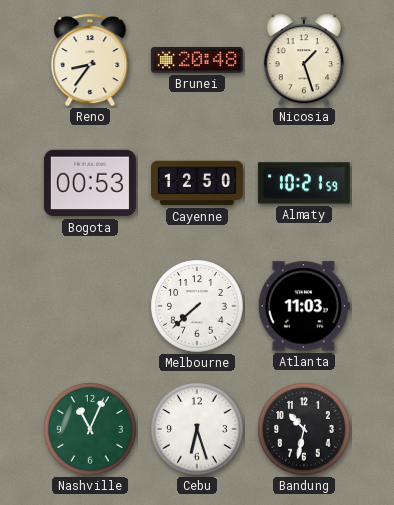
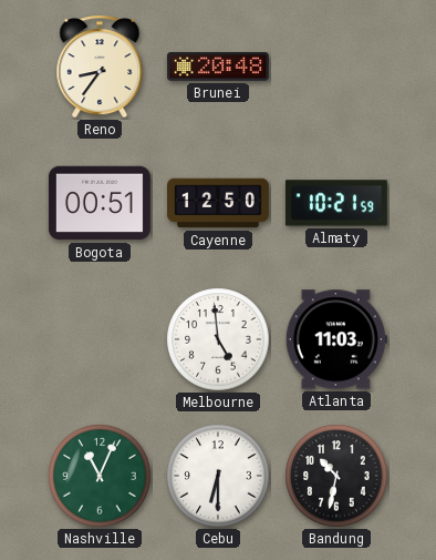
Nicosia: 1:27 -> none (303, 60)
Bogota: 00:53 -> 00:51 (100, 203)
Melbourne: 7:38 -> 4:59 (218, 339)
Cebu: 6:27 -> 6:30 (218, 476)
